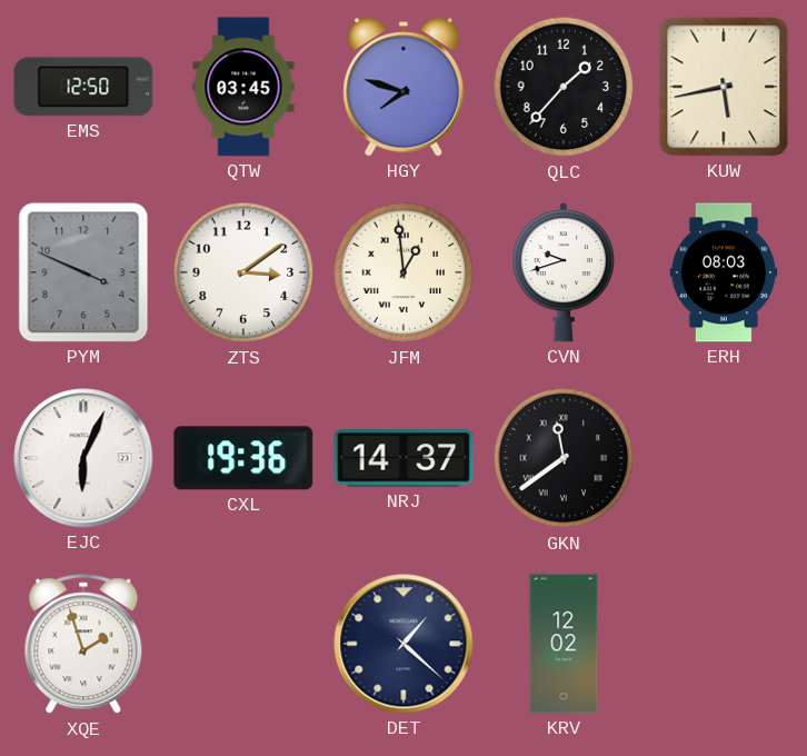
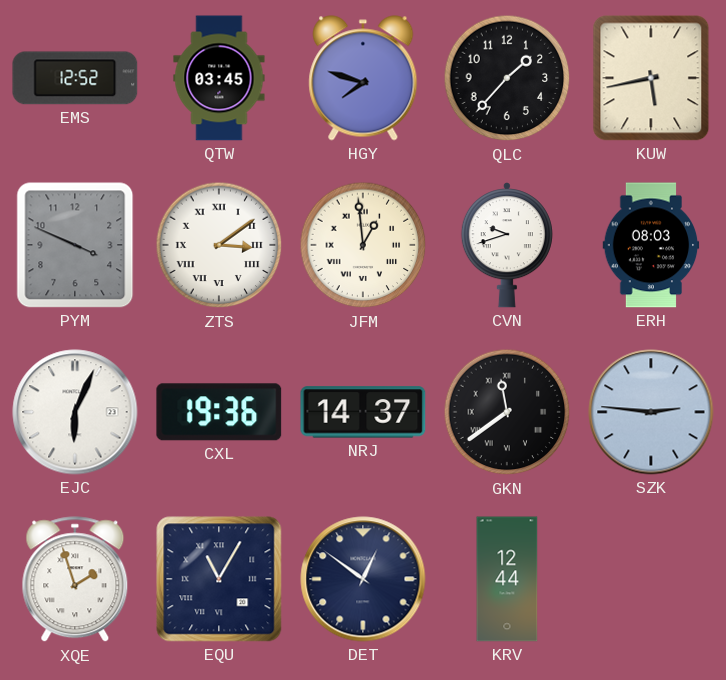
EMS: 12:50 -> 12:52 (75, 78)
ZTS numerals: Arabic -> Roman (219, 245)
SZK: none -> 2:46 (651, 412)
EQU: none -> 11:05 (219, 579)
DET: 1:22 -> 12:51 (363, 579)
KRV: 12:02 -> 12:44 (507, 579)
